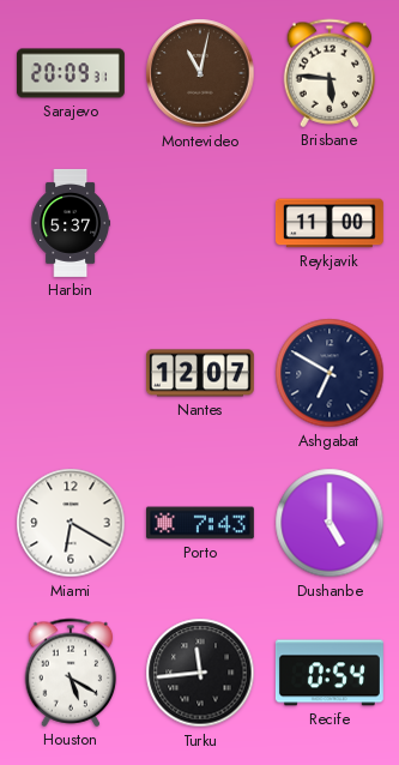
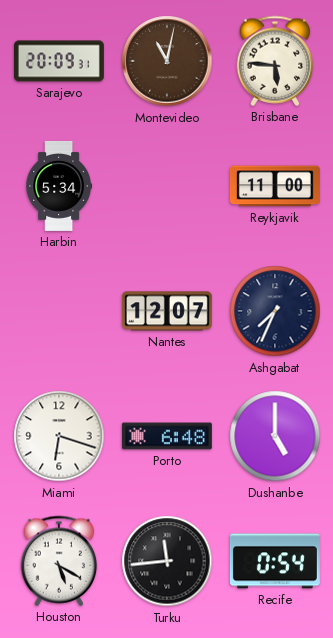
Harbin: 5:37 -> 5:34 (58, 186)
Ashgabat: 6:50 -> 7:34 (275, 311)
Miami: 6:20 -> 6:18 (59, 436)
Porto: 7:43 -> 6:48 (167, 436)
